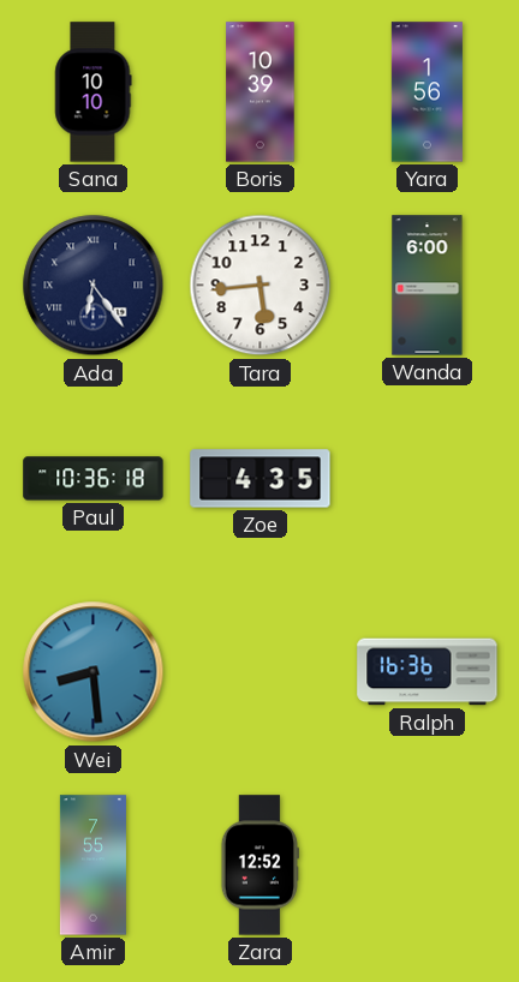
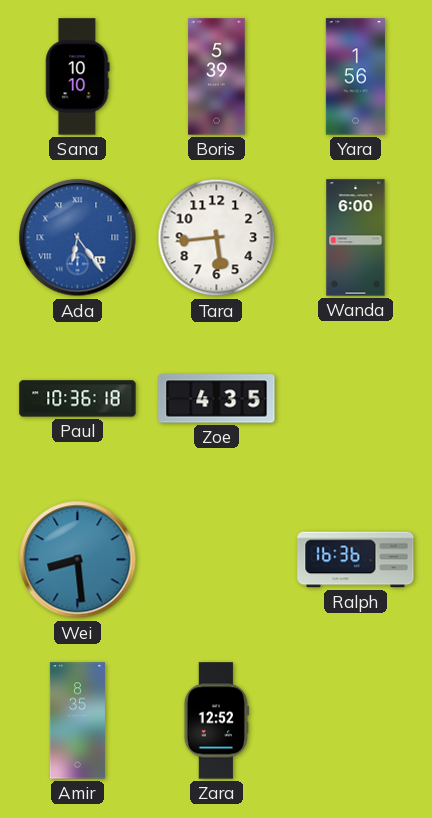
Boris: 10:39 -> 5:39 (217, 77)
Ada dial: navy -> blue (78, 238)
Amir: 7:55 -> 8:35 (77, 721)
